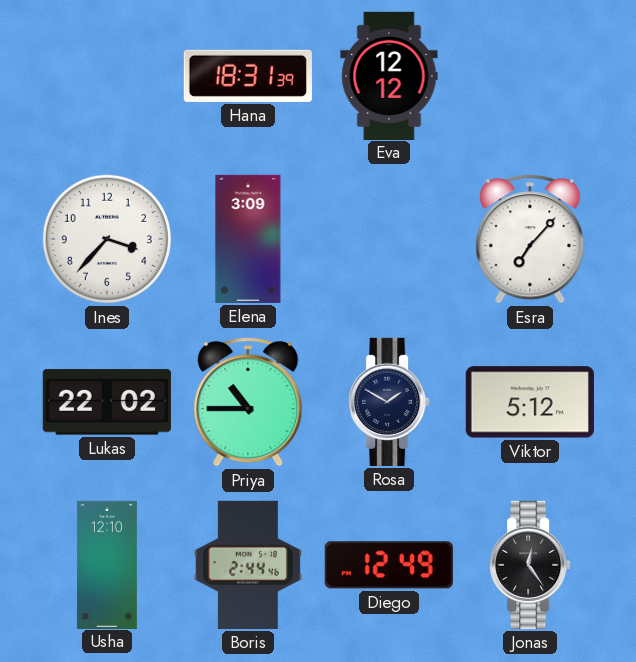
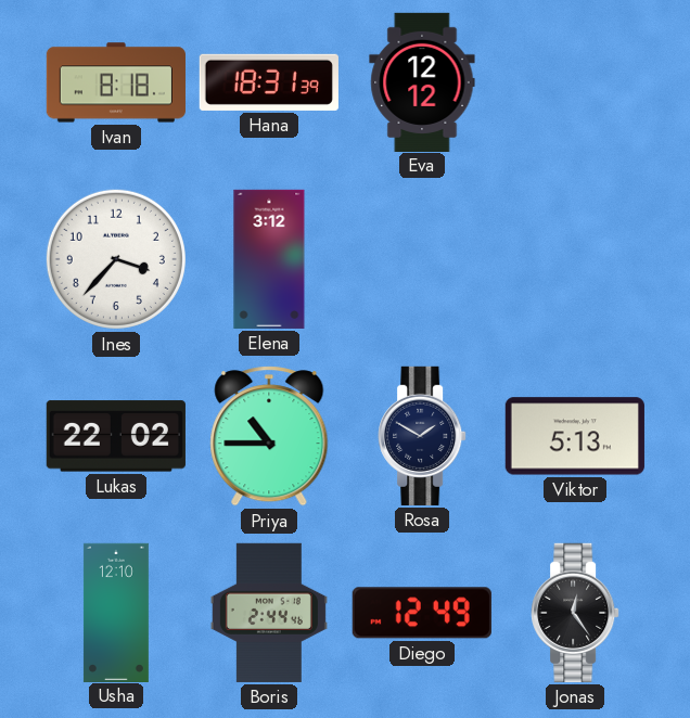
Ivan: none -> 8:18 (116, 82)
Elena: 3:09 -> 3:12 (269, 259)
Esra: 7:07 -> none (530, 239)
Viktor: 5:12 -> 5:13 (575, 436)
